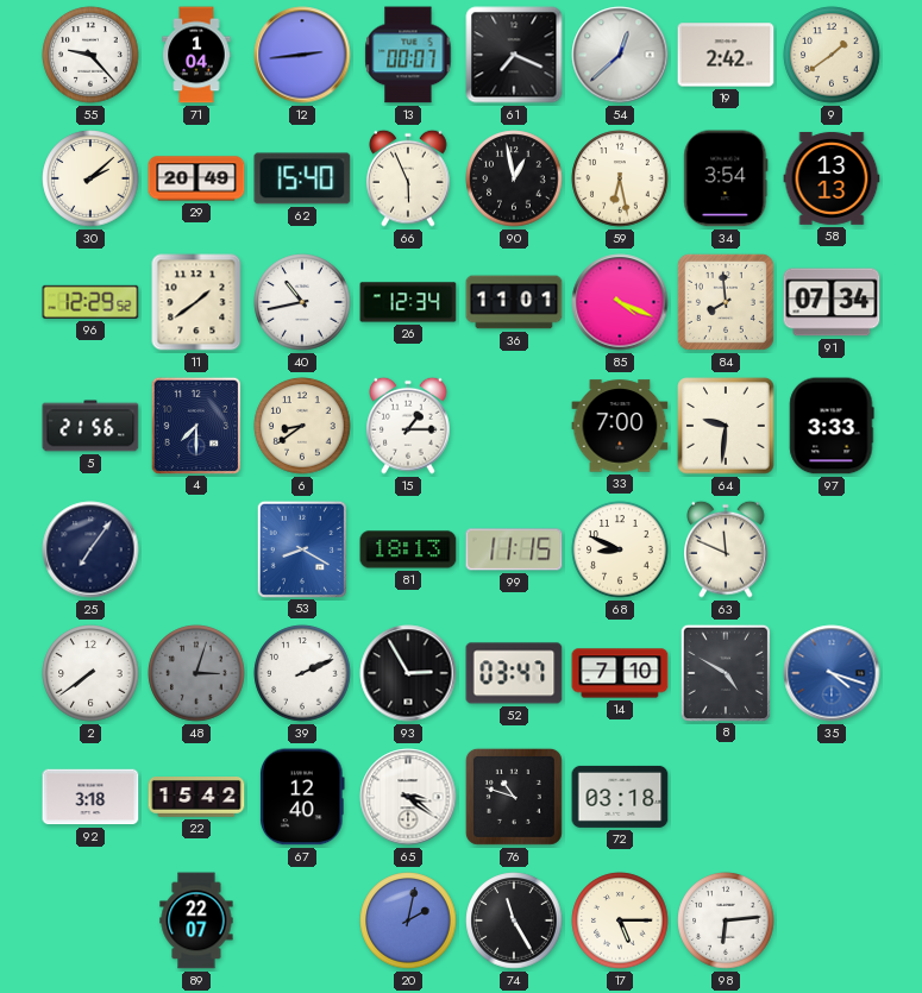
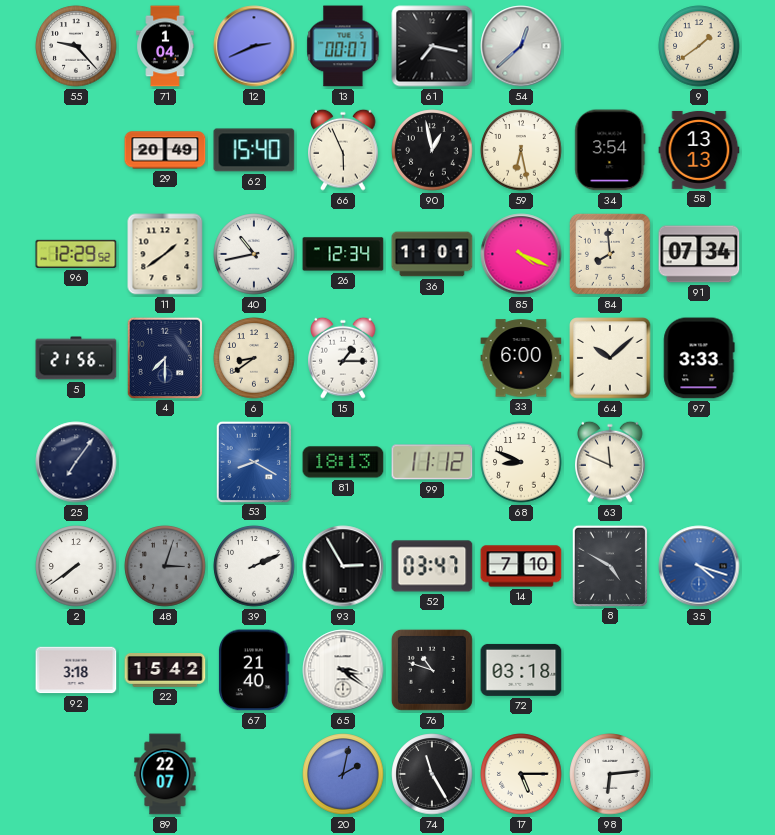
12: 2:44 -> 2:41 (254, 46)
61: 7:19 -> 7:17 (432, 46)
19: 2:42 -> none (726, 55)
30: 2:08 -> none (90, 178)
33: 7:00 -> 6:00 (521, 358)
64: 9:31 -> 10:08 (610, 358)
99: 11:15 -> 11:12 (432, 462)
67: 12:40 -> 21:40 (254, 670)
